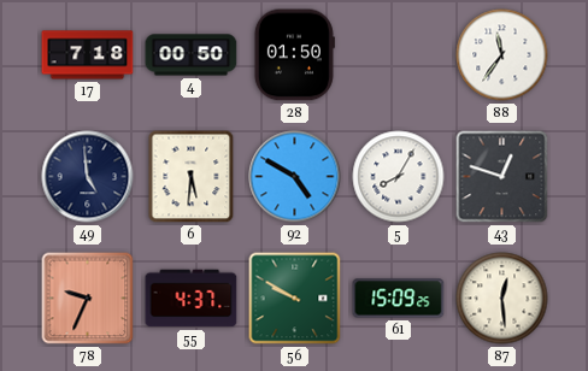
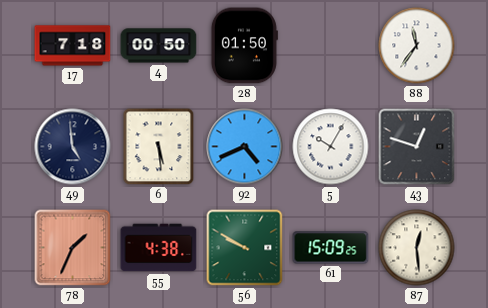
6: 5:31 -> 5:29 (159, 147)
92: 4:50 -> 4:41 (245, 147)
5: 8:05 -> 10:05 (331, 147)
78: 9:34 -> 1:34 (73, 248)
55: 4:37 -> 4:38 (159, 248)
